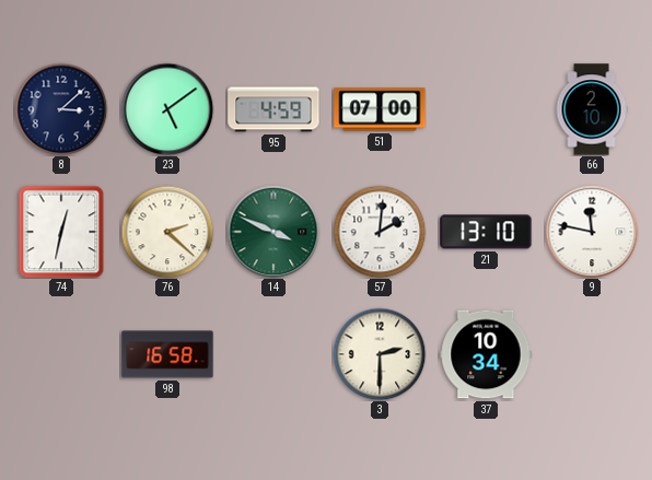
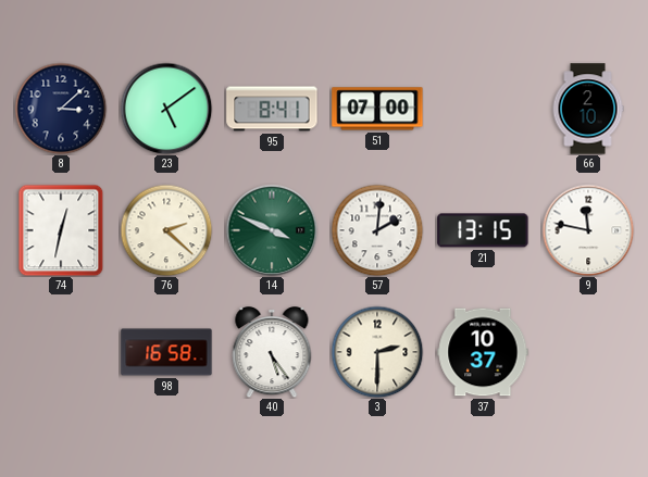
95: 4:59 -> 8:41 (272, 109)
21: 13:10 -> 13:15 (483, 230)
40: none -> 5:24 (272, 353)
37: 10:34 -> 10:37 (483, 352)
